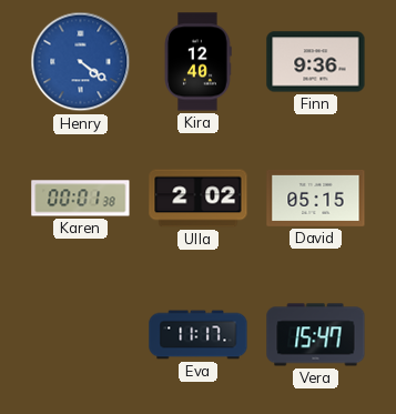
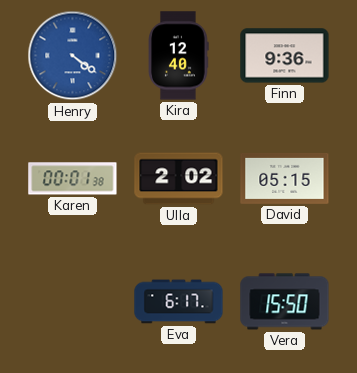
Eva: 11:17 -> 6:17 (179, 302)
Vera: 15:47 -> 15:50 (285, 302)
